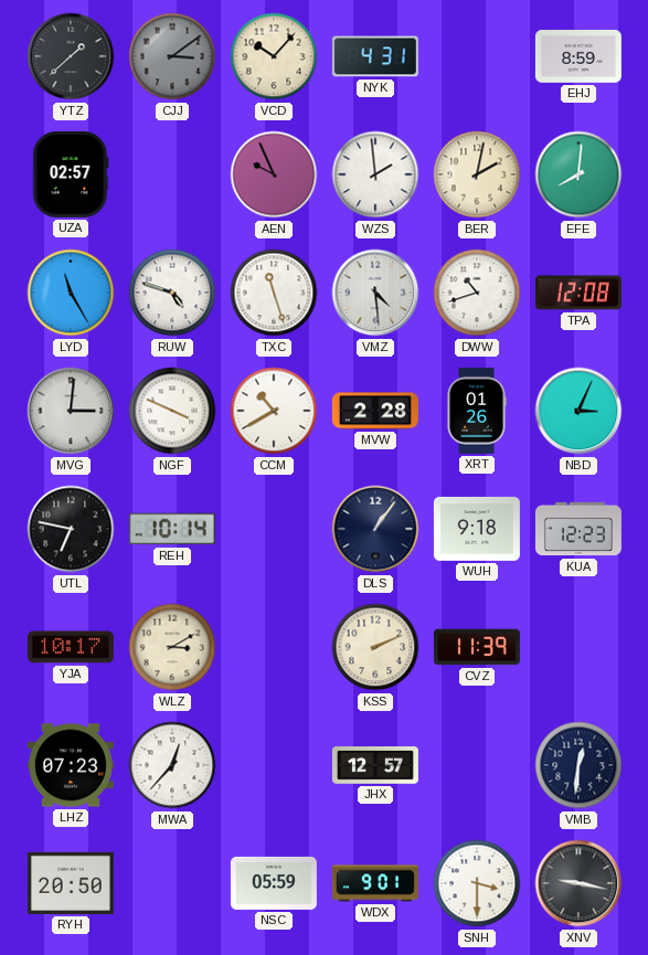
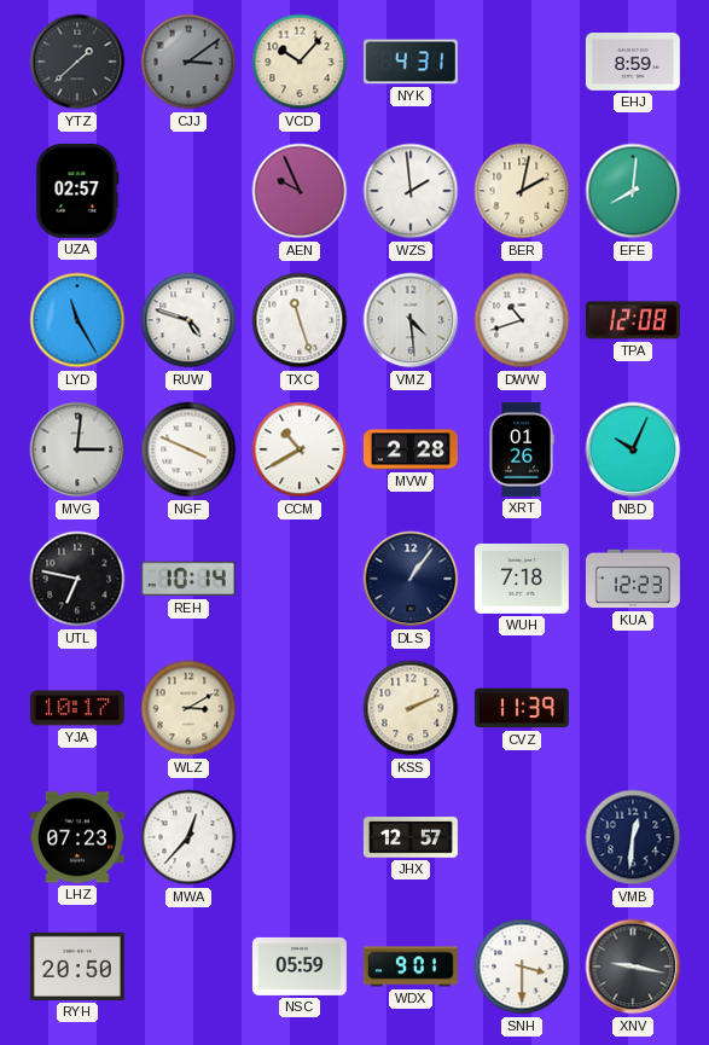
NBD: 3:04 -> 10:04 (633, 449)
WUH: 9:18 -> 7:18 (522, 579)
